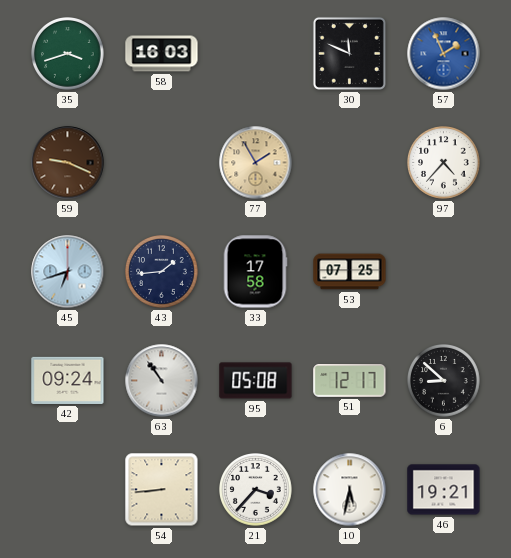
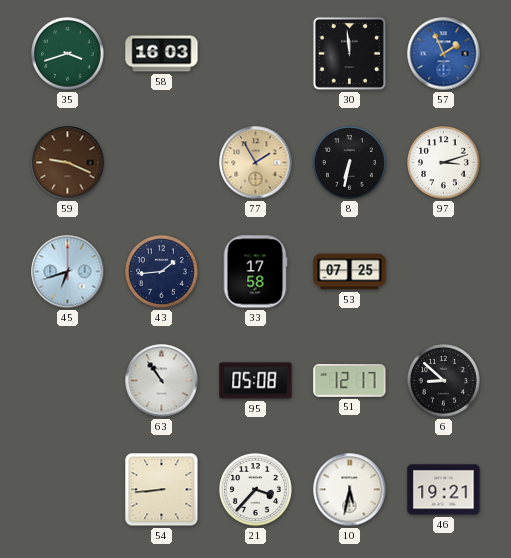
30: 11:49 -> 11:59 (349, 53)
8: none -> 6:32 (350, 163)
97: 4:37 -> 3:12 (444, 163)
42: 09:24 -> none (68, 380)
